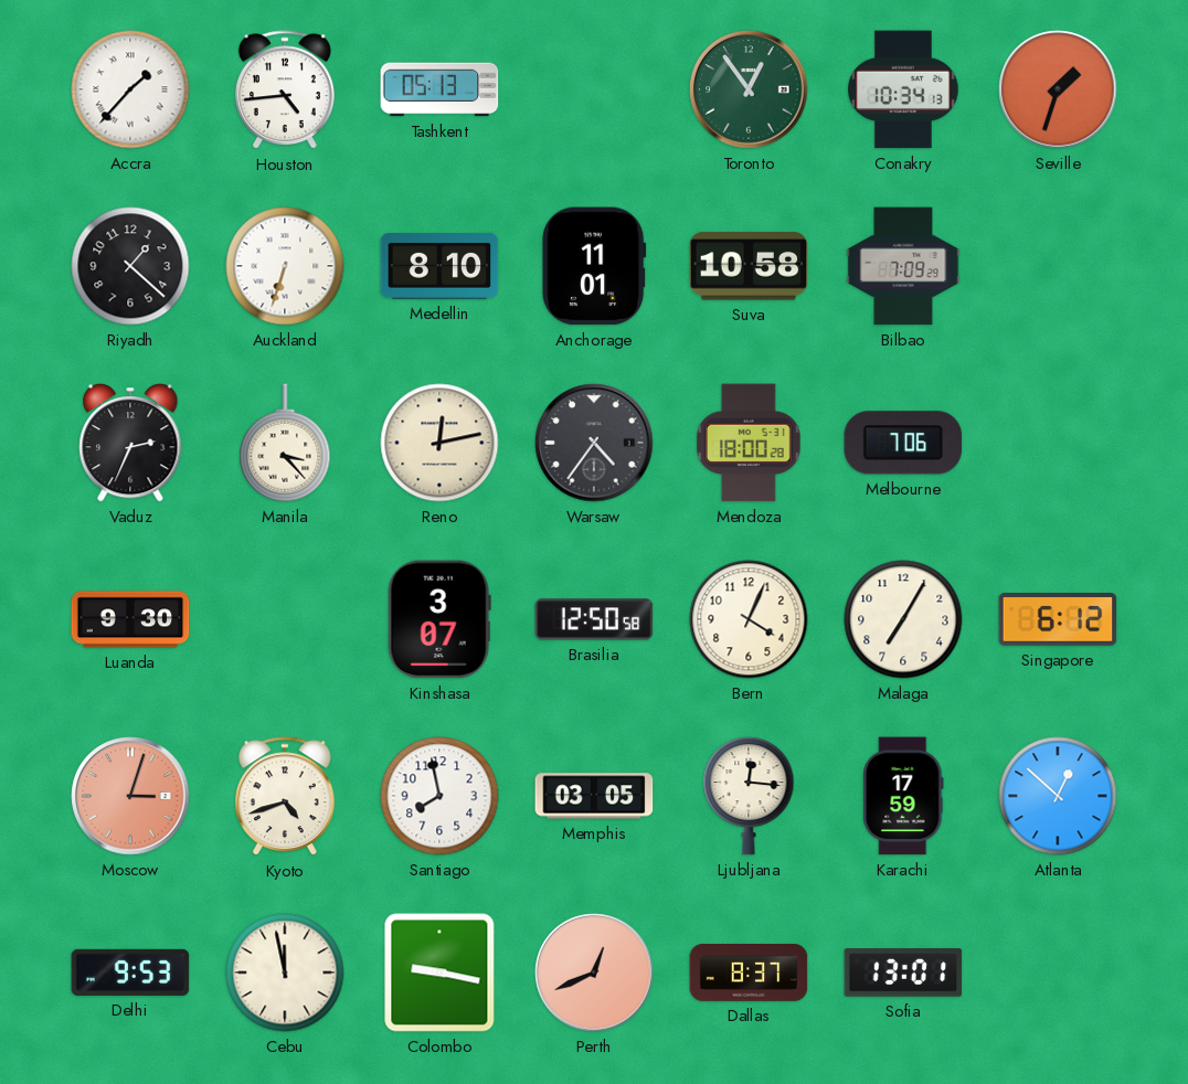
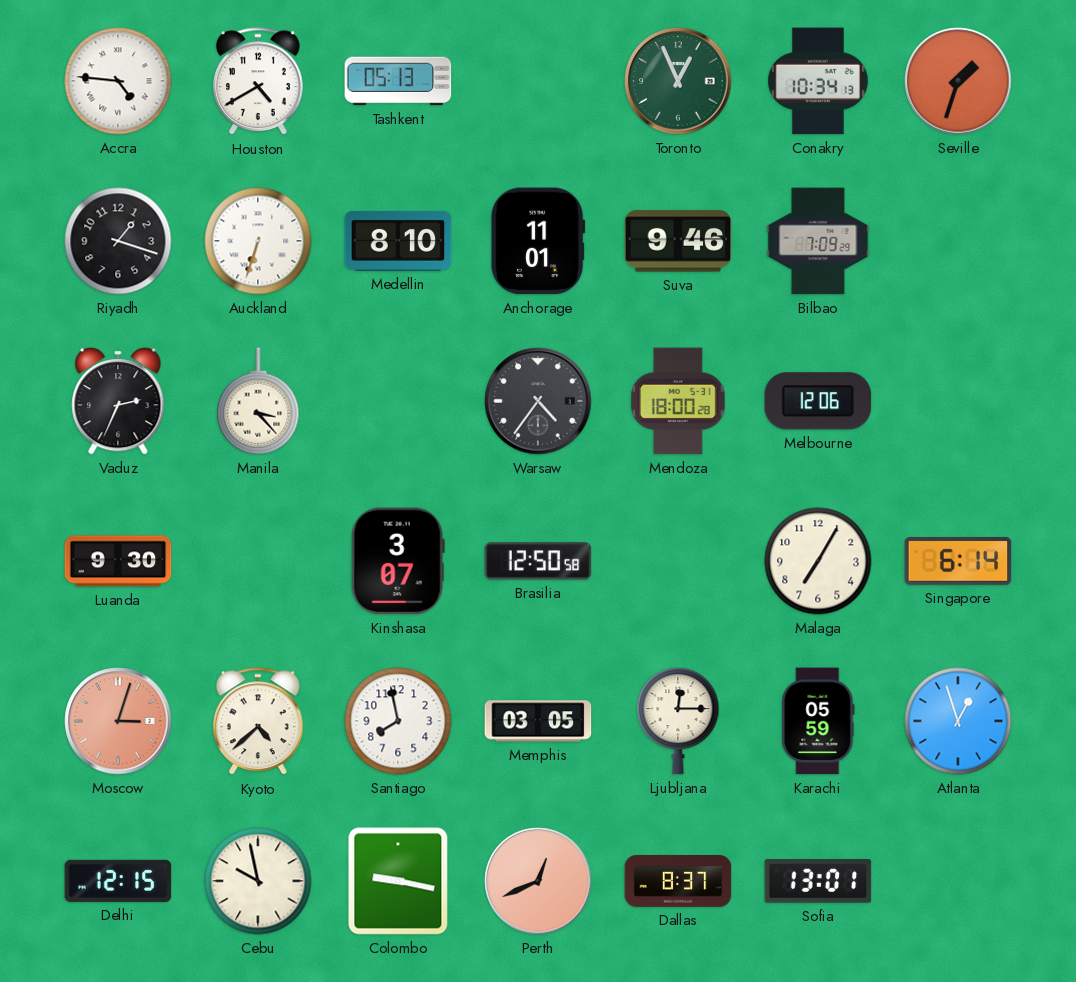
Accra: 1:37 -> 4:46 (118, 81)
Houston: 4:44 -> 4:40 (259, 82)
Toronto: 12:54 -> 12:56 (678, 81)
Riyadh: 1:22 -> 1:18 (118, 241)
Suva: 10:58 -> 9:46 (678, 241)
Reno: 12:13 -> none (439, 443)
Melbourne: 7:06 -> 12:06 (818, 401)
Bern: 4:04 -> none (749, 619)
Singapore: 6:12 -> 6:14 (958, 562)
Kyoto: 4:42 -> 4:38 (259, 722)
Ljubljana: 12:16 -> 12:15 (678, 721)
Karachi: 17:59 -> 05:59 (818, 721)
Atlanta: 12:52 -> 12:57 (958, 721)
Delhi: 9:53 -> 12:15 (118, 881)
Cebu: 11:58 -> 9:58 (258, 881)
